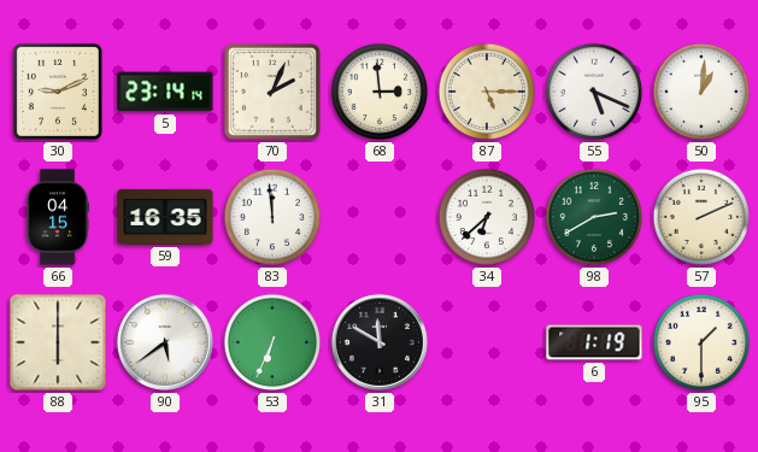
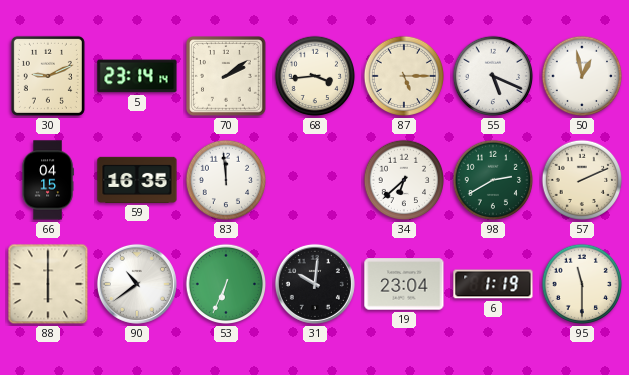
70: 2:04 -> 2:09 (227, 77)
68: 2:59 -> 3:44 (315, 76)
50: 1:01 -> 12:58 (582, 76)
90: 5:39 -> 10:39 (137, 284)
31: 11:50 -> 10:01 (315, 284)
19: none -> 23:04 (404, 284)
95: 1:30 -> 11:30 (582, 284)
